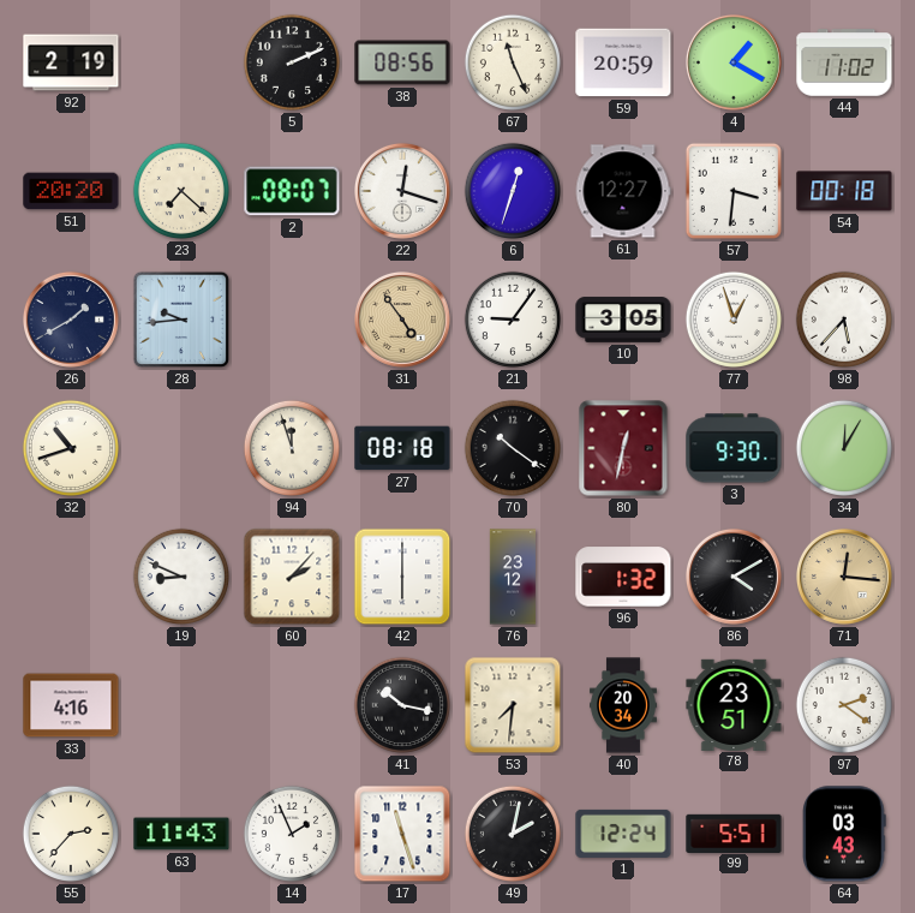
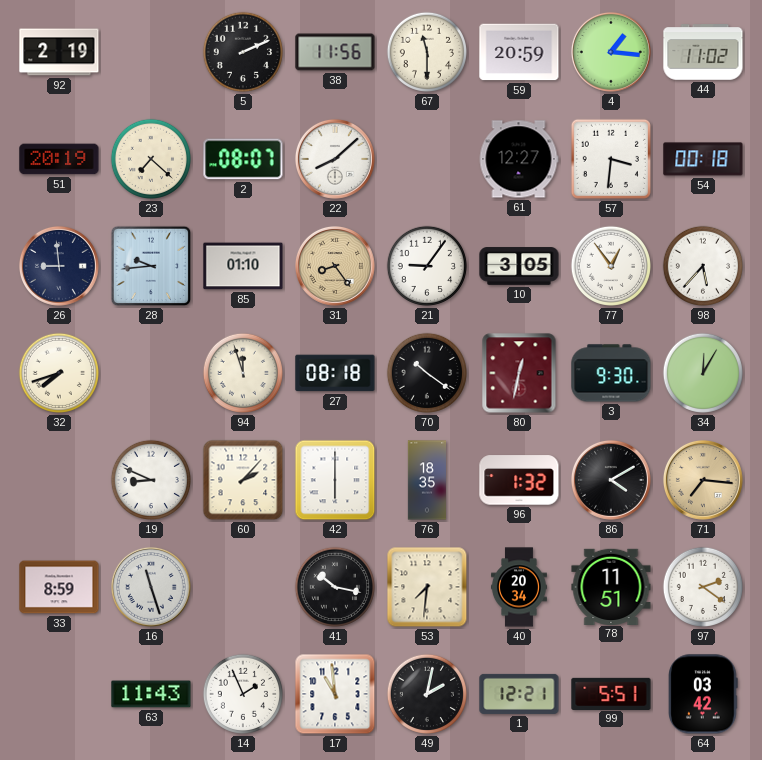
38: 08:56 -> 11:56 (335, 52)
67: 11:26 -> 11:30 (427, 52)
4: 1:20 -> 1:16 (611, 52)
51: 20:20 -> 20:19 (59, 159)
22: 12:18 -> 8:08 (335, 159)
6: 12:33 -> none (513, 191)
26: 1:40 -> 8:59 (59, 266)
85: none -> 01:10 (243, 266)
31: 4:54 -> 8:24 (335, 266)
77: 12:57 -> 12:54 (611, 266)
32: 10:42 -> 7:42 (59, 373)
76: 23:12 -> 18:35 (426, 480)
71: 12:16 -> 7:16 (703, 480)
33: 4:16 -> 8:59 (59, 587)
16: none -> 11:27 (151, 587)
78: 23:51 -> 11:51 (611, 586)
55: 2:37 -> none (71, 834)
17: 11:27 -> 10:59 (335, 694)
1: 12:24 -> 12:21 (519, 694)
64: 03:43 -> 03:42 (703, 694)
